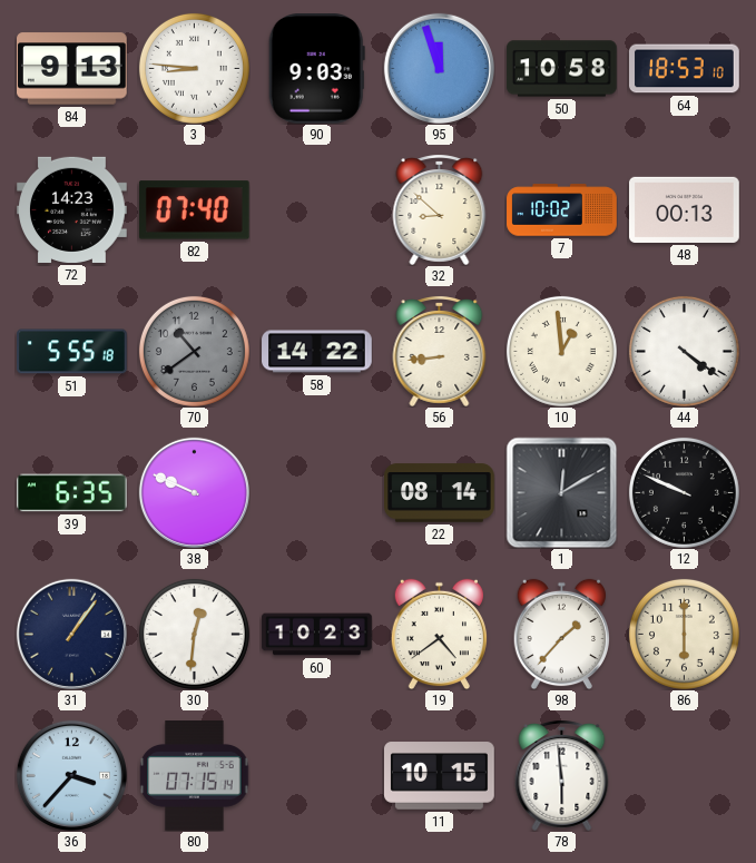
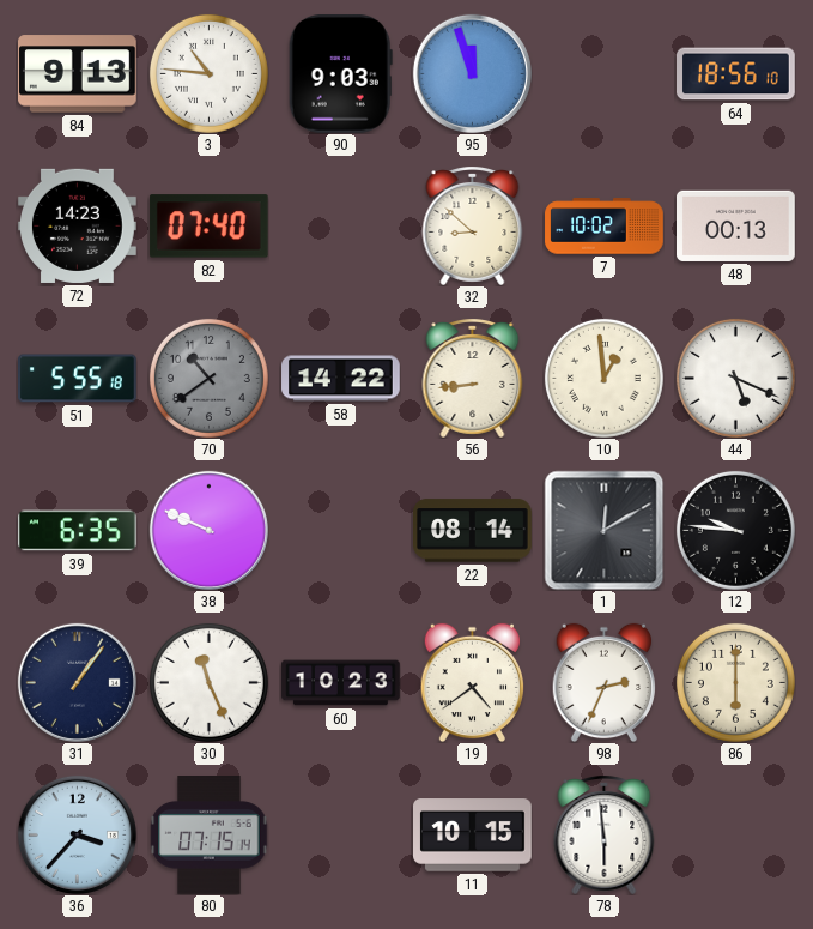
3: 8:46 -> 10:46 (208, 73)
50: 10:58 -> none (562, 69)
64: 18:53 -> 18:56 (736, 74)
44: 4:21 -> 5:19 (735, 378)
12: 9:49 -> 9:46 (735, 530)
30: 12:31 -> 11:26 (208, 682)
98: 1:37 -> 2:34 (603, 682)
